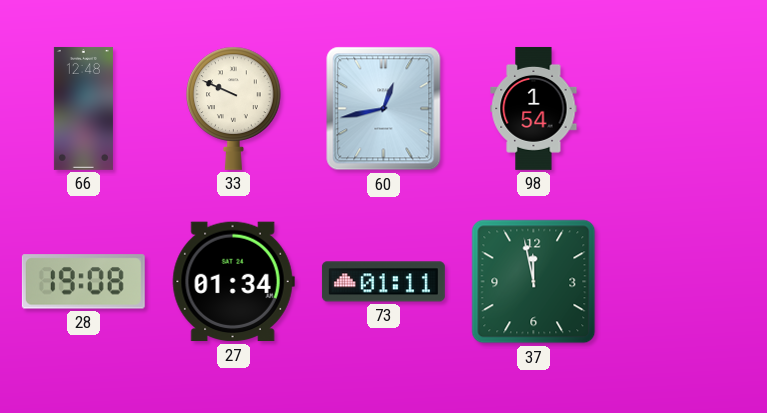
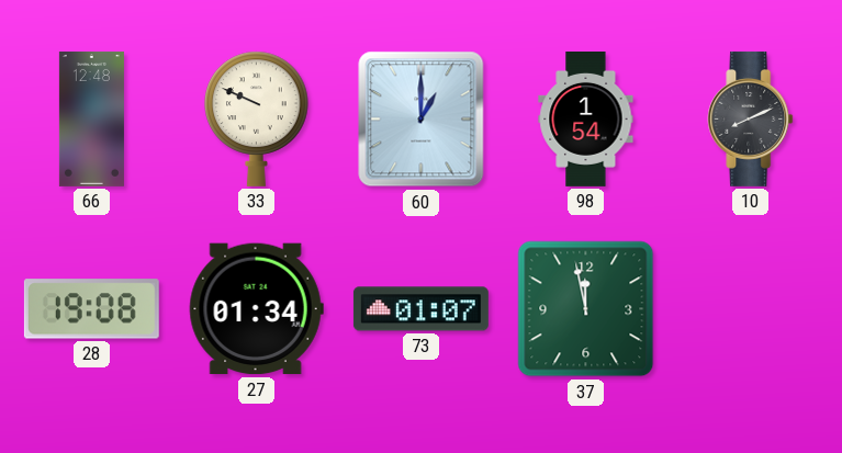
60: 12:43 -> 1:00 (422, 120)
10: none -> 8:11 (751, 118)
73: 01:11 -> 01:07 (420, 309)
